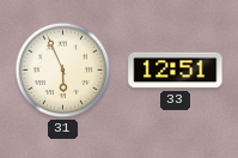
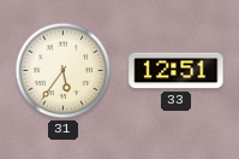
31: 5:56 -> 5:36 (64, 71)
